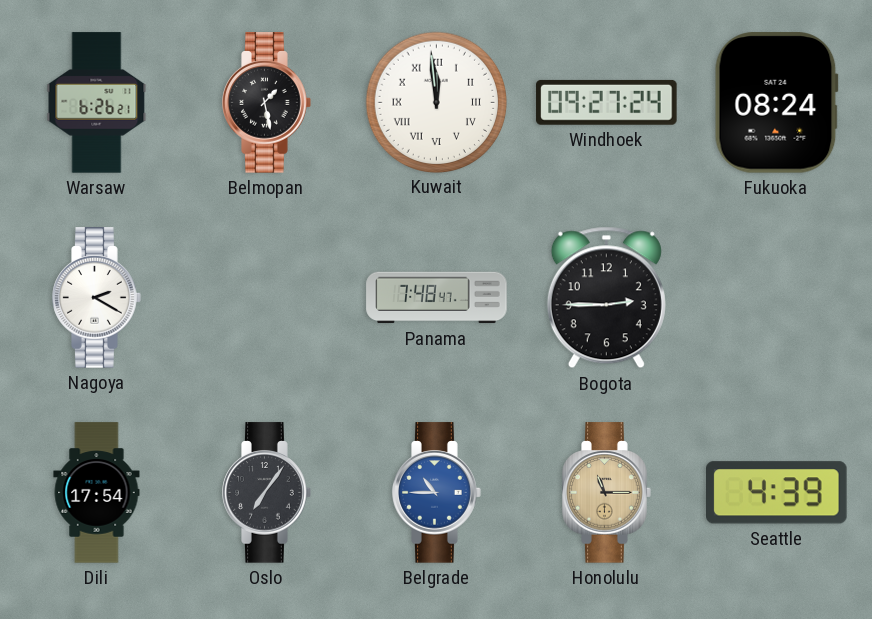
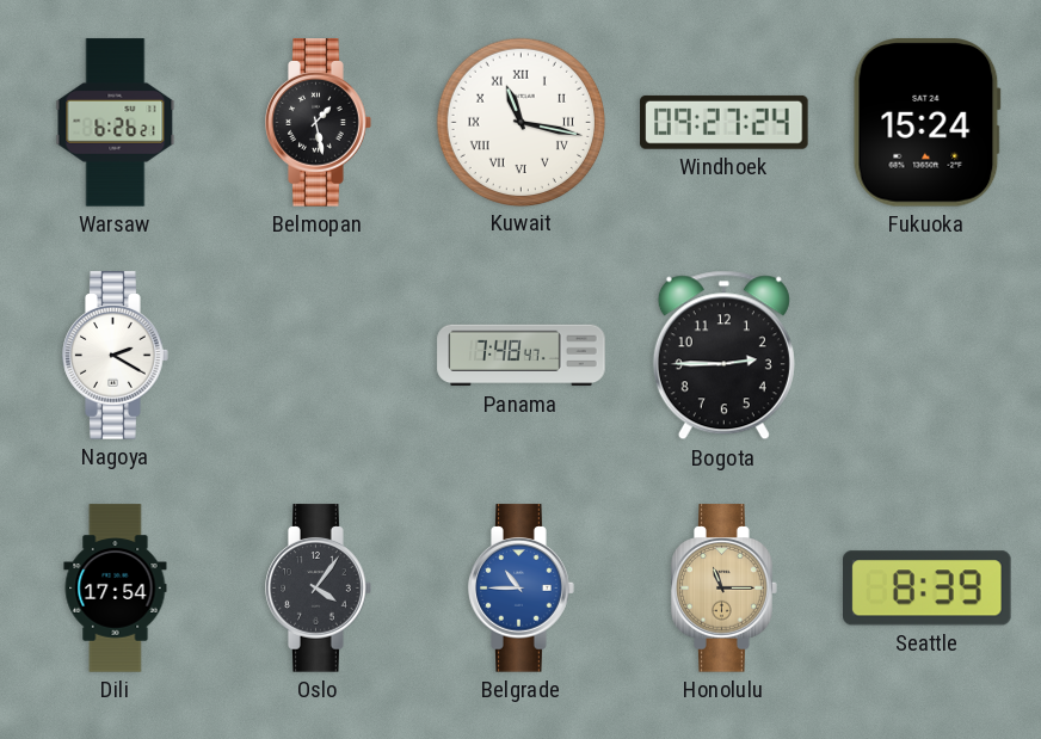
Kuwait: 11:59 -> 11:17 (520, 122)
Fukuoka: 08:24 -> 15:24 (926, 123)
Oslo: 7:06 -> 4:06 (319, 589)
Seattle: 4:39 -> 8:39 (928, 589)
